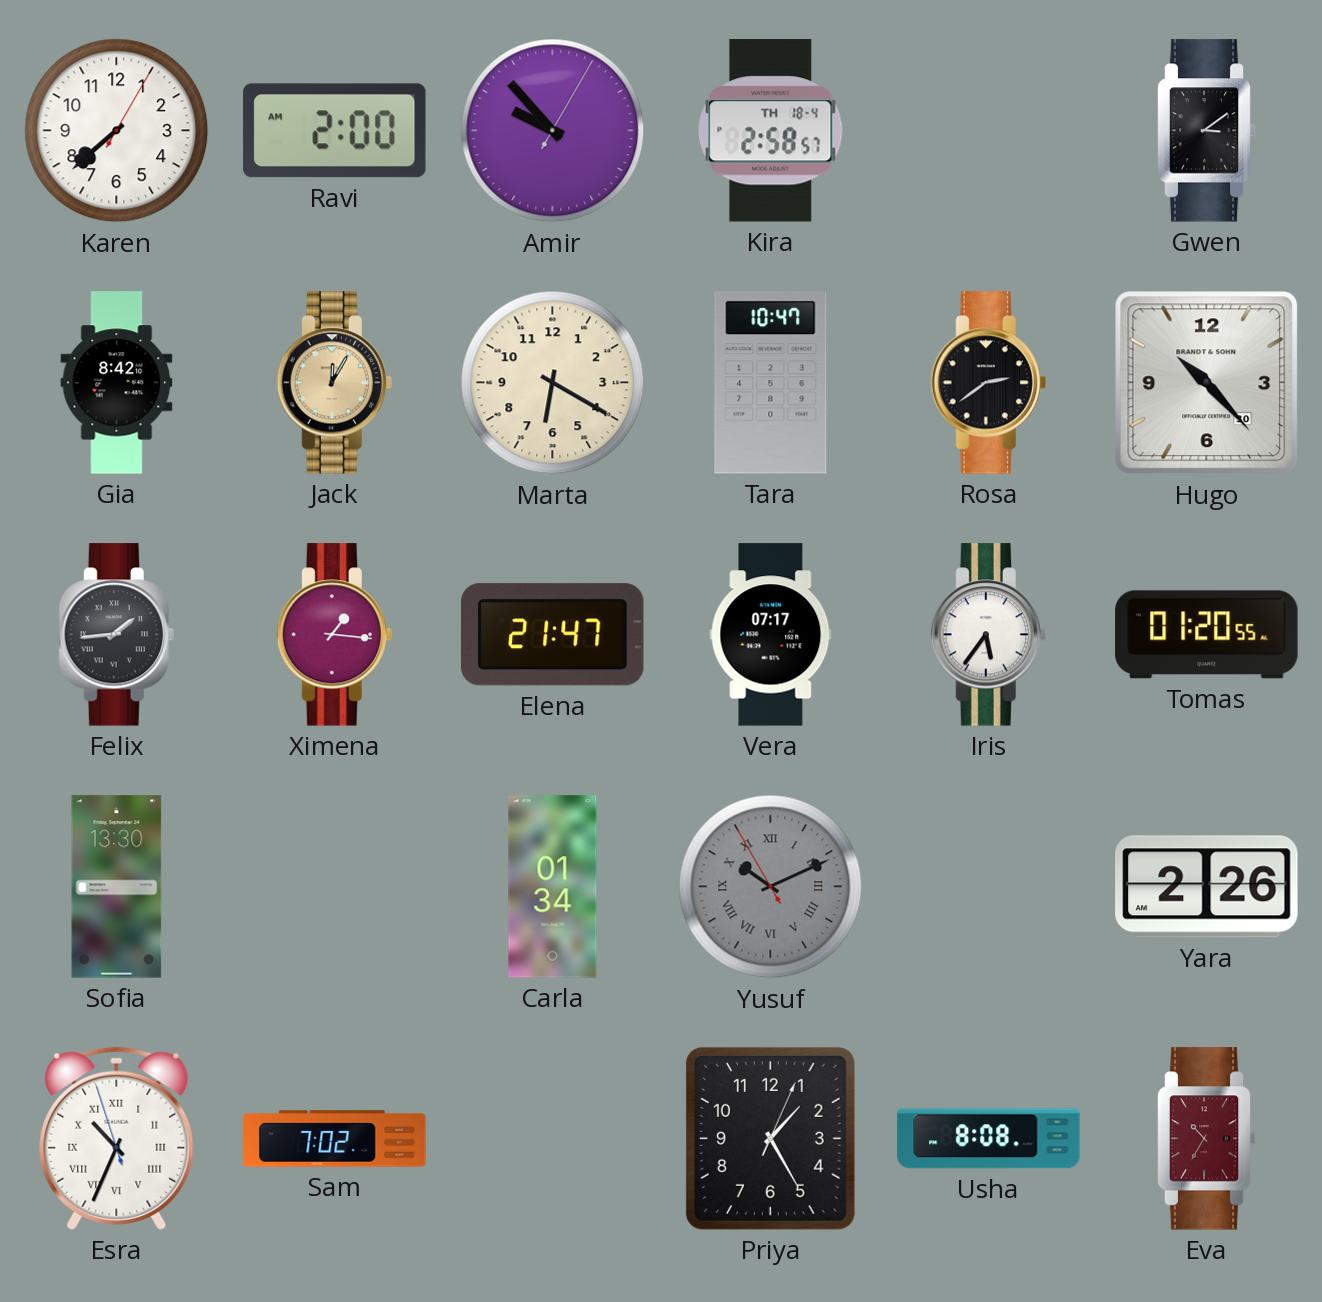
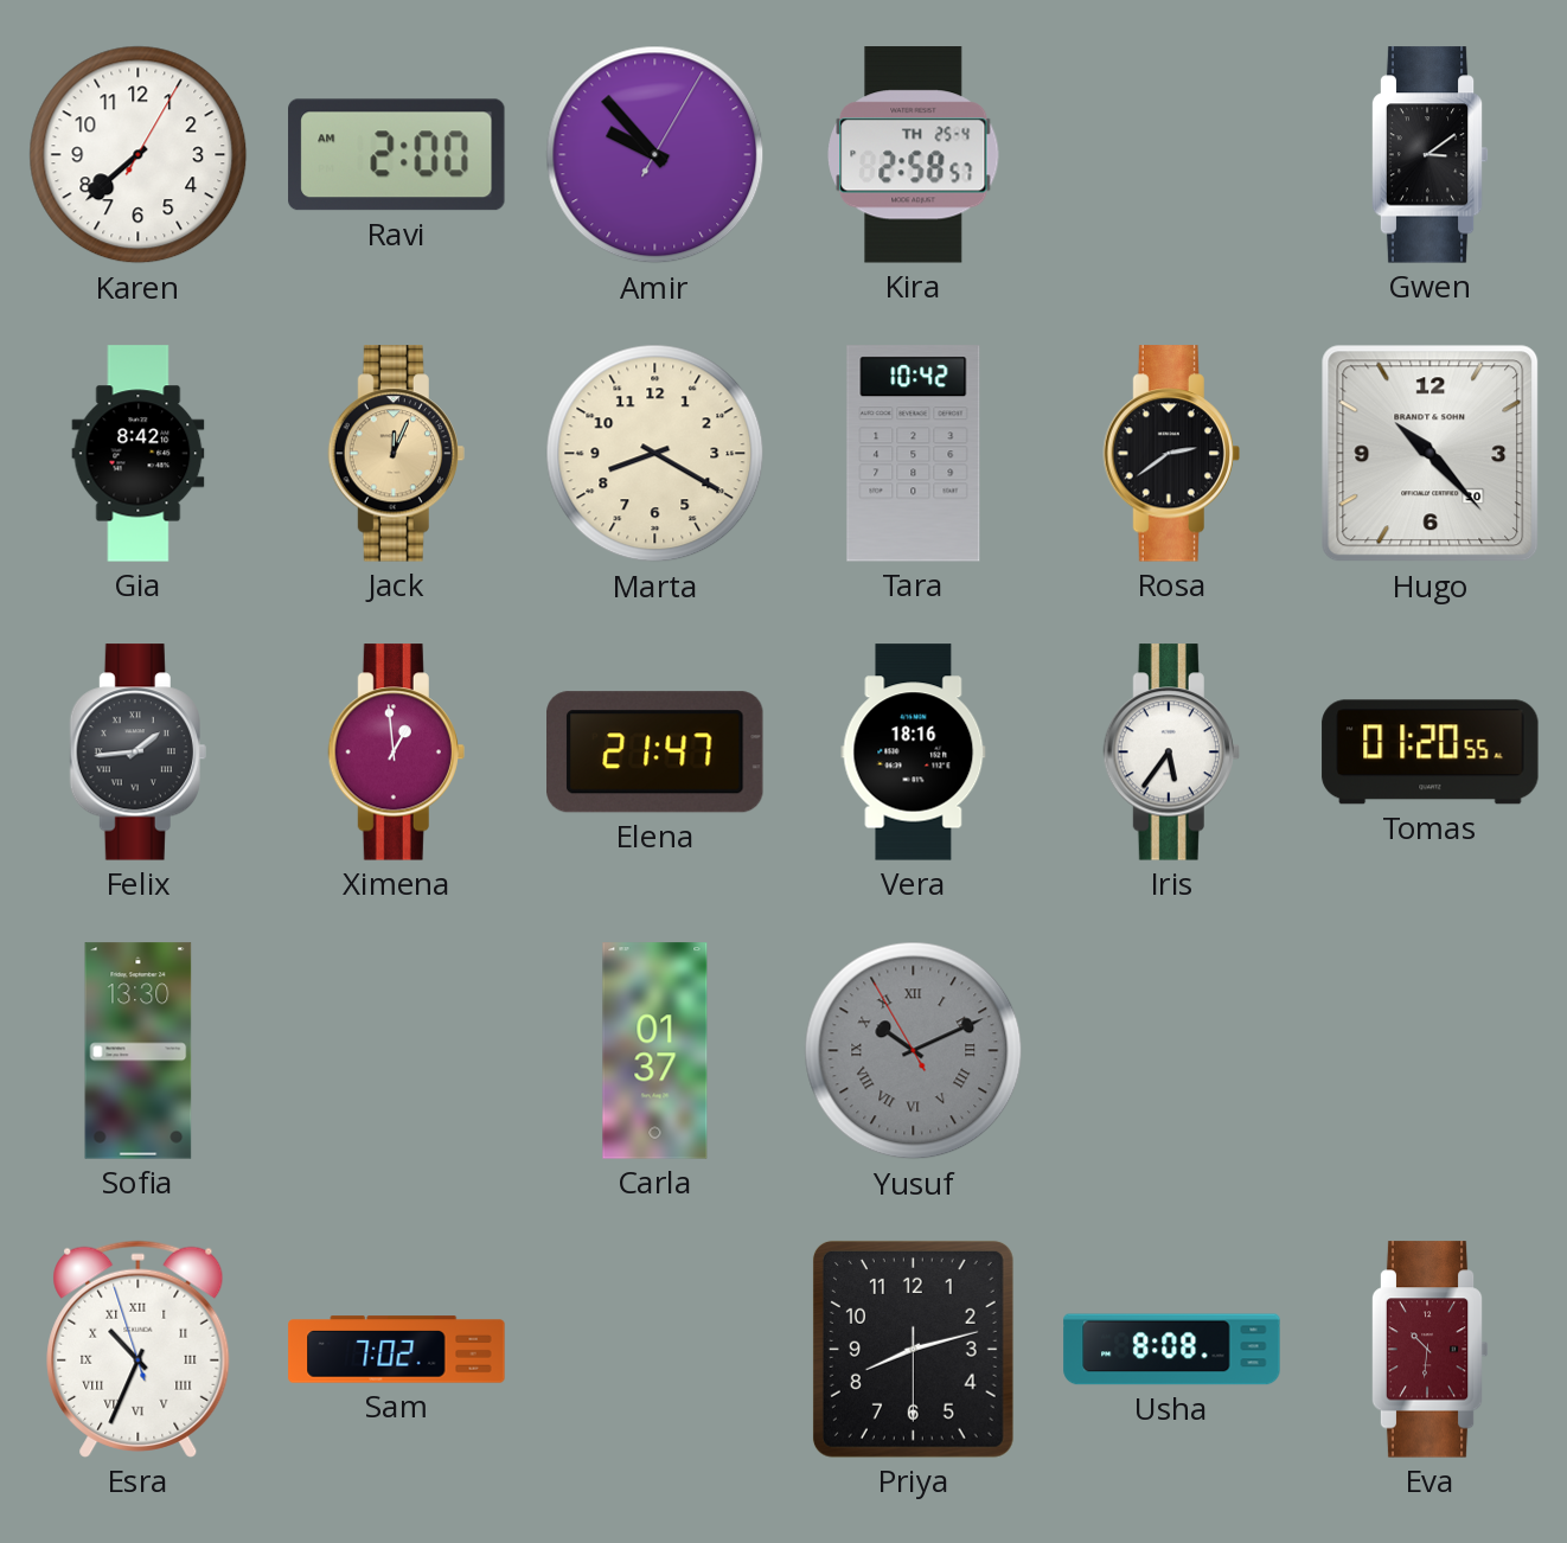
Kira date: TH 18-4 -> TH 25-4 (914, 155)
Jack: 12:05 -> 12:04 (396, 454)
Marta: 6:20 -> 8:20 (655, 454)
Tara: 10:47 -> 10:42 (914, 454)
Ximena: 1:16 -> 12:59 (396, 753)
Vera: 07:17 -> 18:16 (914, 753)
Carla: 01:34 -> 01:37 (655, 1051)
Yara: 2:26 -> none (1207, 887)
Priya: 1:25 -> 8:12 (913, 1349)
Eva: 10:35 -> 10:31 (1430, 1350)
